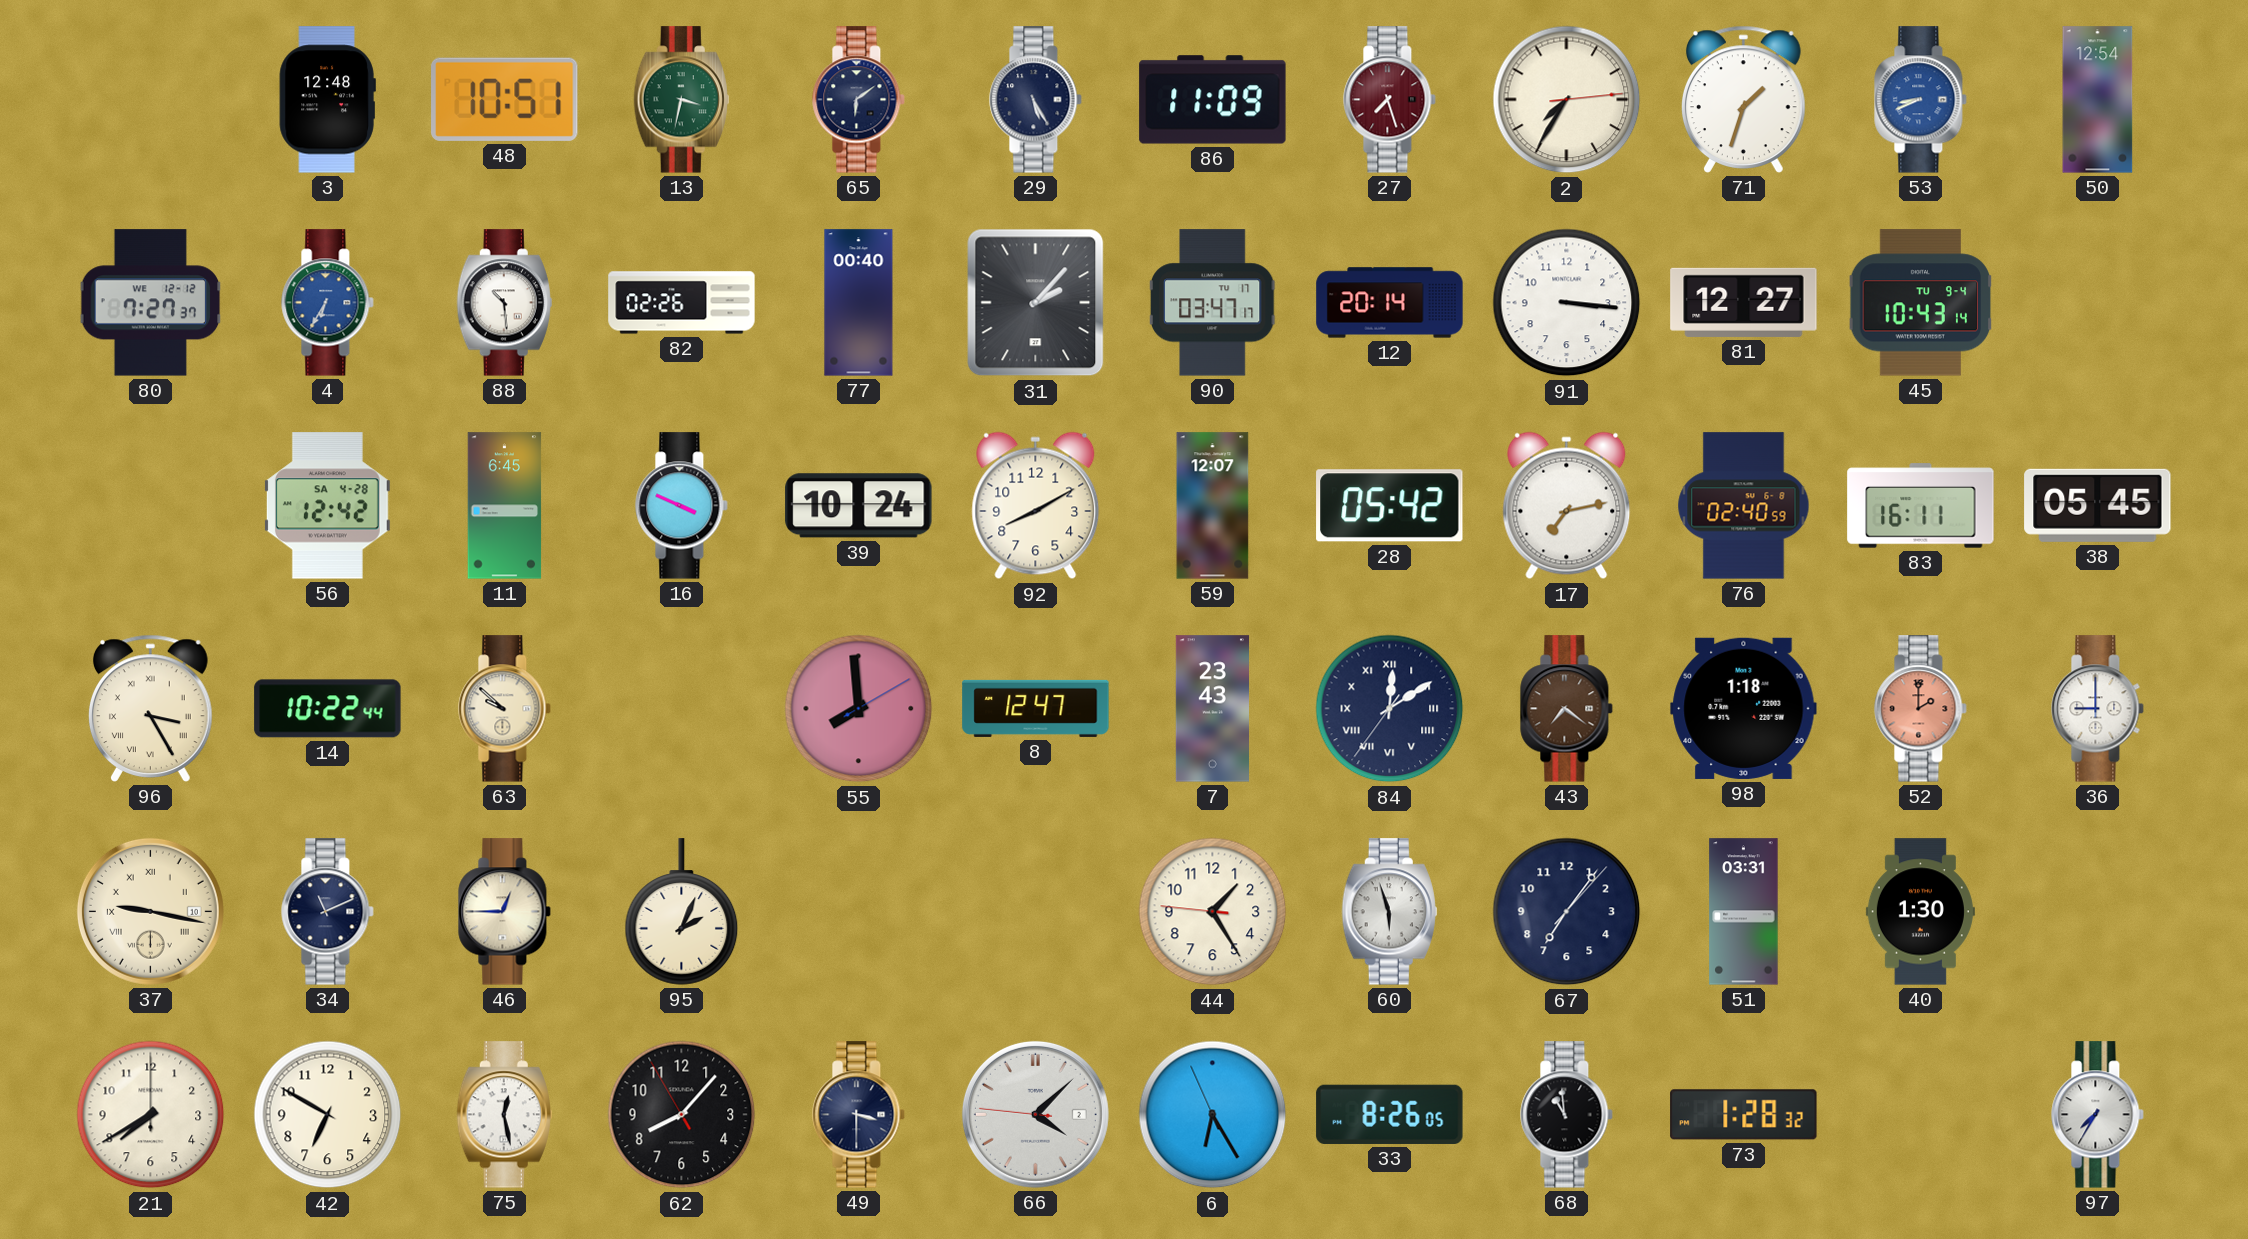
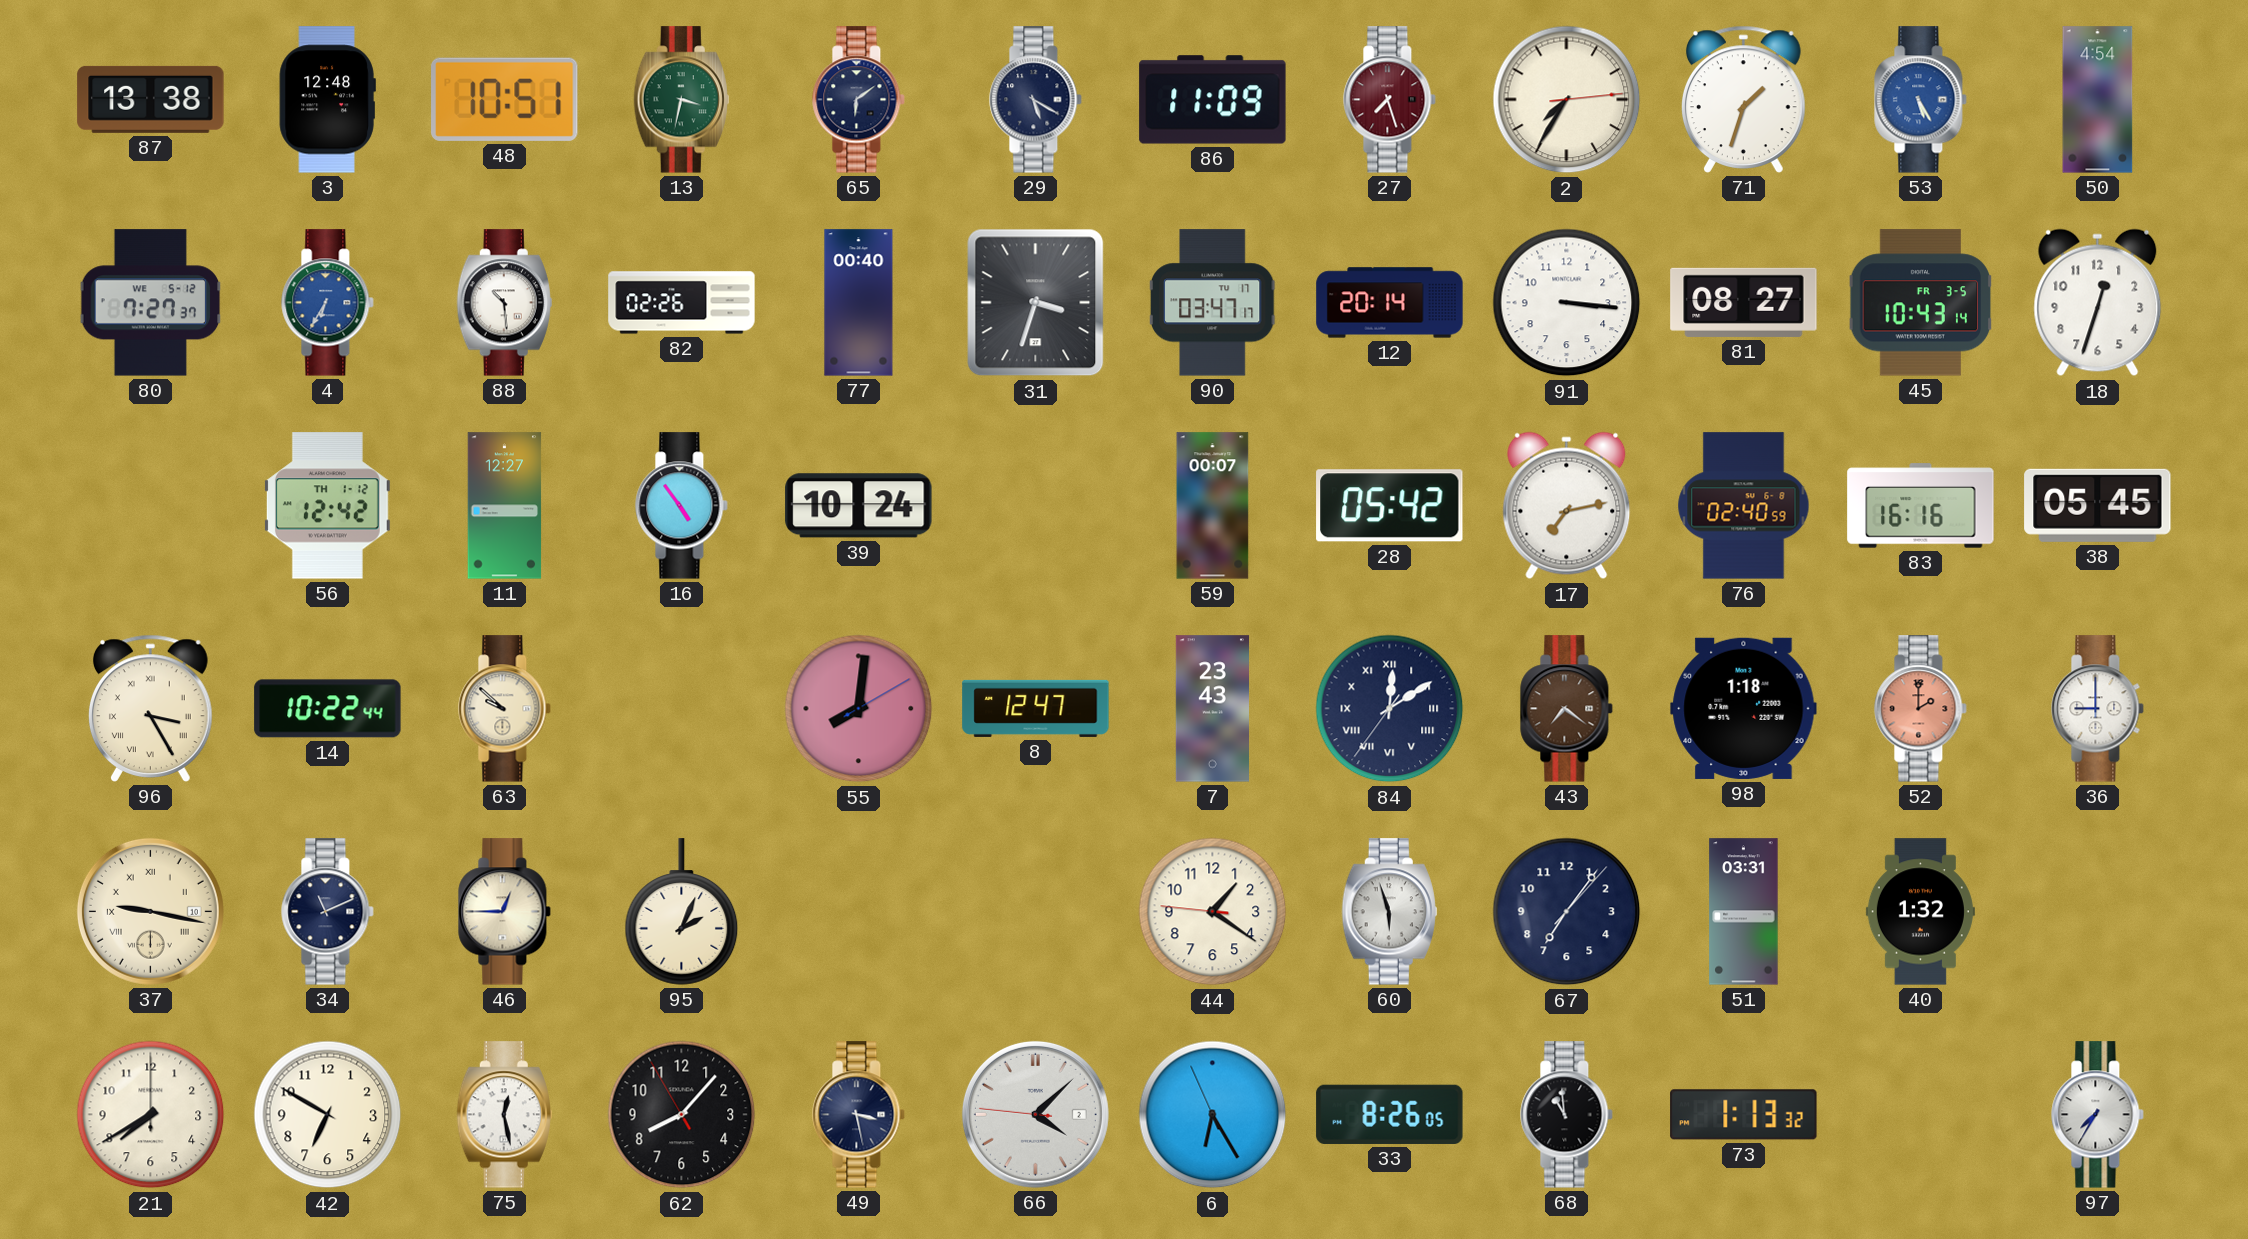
87: none -> 13:38 (151, 99)
29: 5:25 -> 5:20 (1036, 100)
53: 8:41 -> 5:25 (1921, 100)
50: 12:54 -> 4:54 (2098, 100)
80 date: WE 12-12 -> WE 5-12 (151, 303)
31: 2:07 -> 3:33 (1036, 303)
81: 12:27 -> 08:27 (1744, 302)
45 date: TU 9-4 -> FR 3-5 (1921, 303)
18: none -> 12:33 (2098, 303)
56 date: SA 4-28 -> TH 1-12 (327, 506)
11: 6:45 -> 12:27 (505, 506)
16: 3:49 -> 4:54 (682, 506)
92: 8:10 -> none (1036, 506)
59: 12:07 -> 00:07 (1213, 506)
83: 16:11 -> 16:16 (1921, 506)
55: 7:59 -> 8:01 (859, 709)
44: 1:24 -> 1:20 (1213, 912)
40: 1:30 -> 1:32 (1920, 912)
49: 3:30 -> 3:28 (859, 1115)
73: 1:28 -> 1:13 (1744, 1115)
